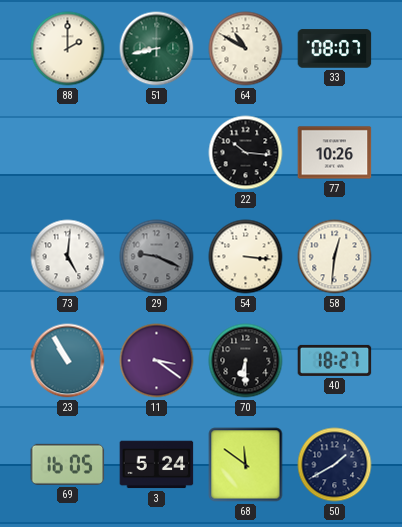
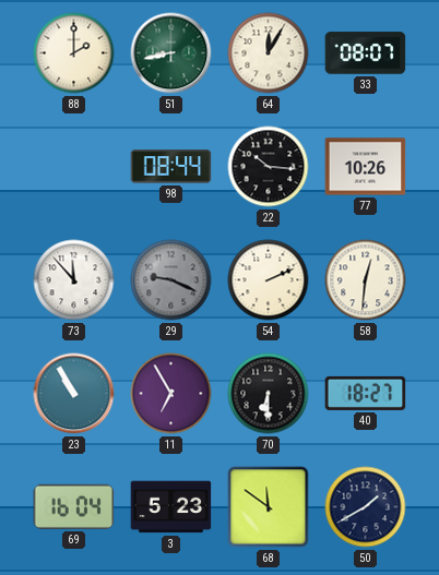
64: 10:50 -> 12:05 (269, 53)
98: none -> 08:44 (171, 167)
73: 5:01 -> 11:53 (74, 280)
54: 3:16 -> 2:11 (269, 280)
11: 3:21 -> 6:55 (171, 394)
69: 16:05 -> 16:04 (74, 506)
3: 5:24 -> 5:23 (171, 507)
